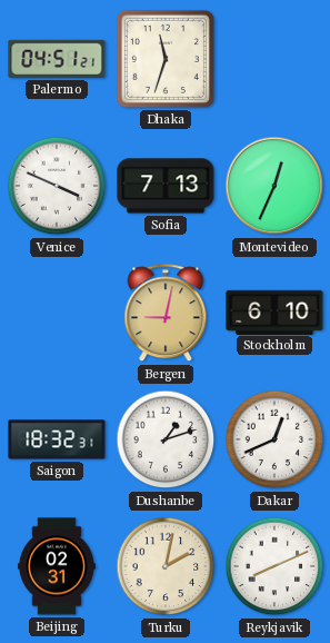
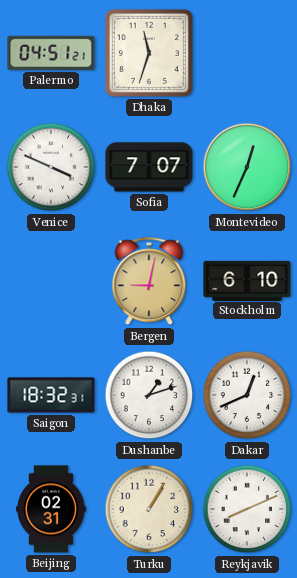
Sofia: 7:13 -> 7:07 (149, 167)
Turku: 2:02 -> 1:05 (149, 509)
